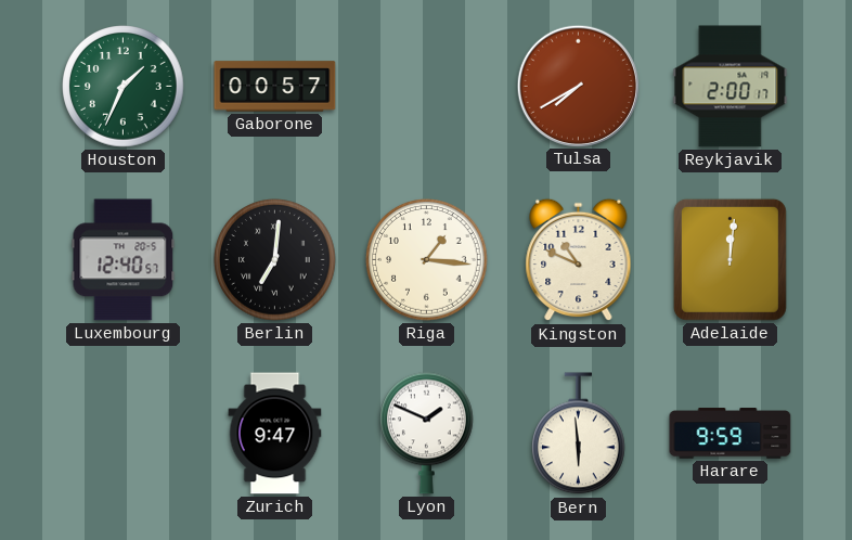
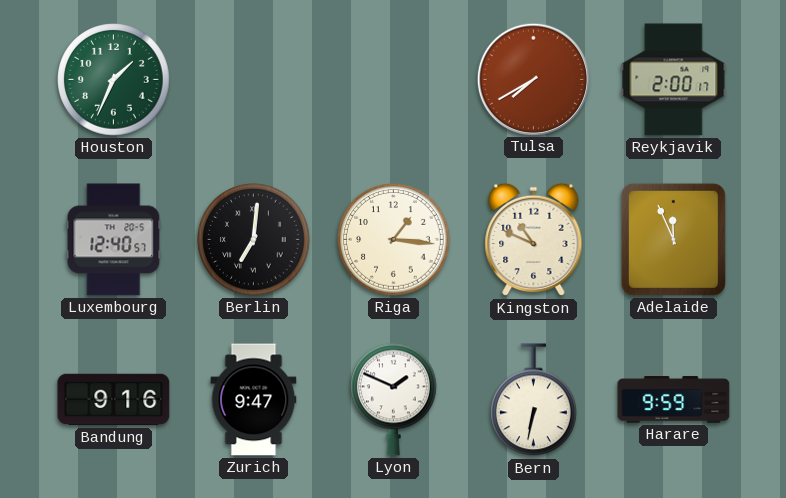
Gaborone: 00:57 -> none (275, 87)
Adelaide: 12:01 -> 11:56 (673, 239)
Bandung: none -> 9:16 (114, 400)
Bern: 5:59 -> 6:32 (534, 400)
